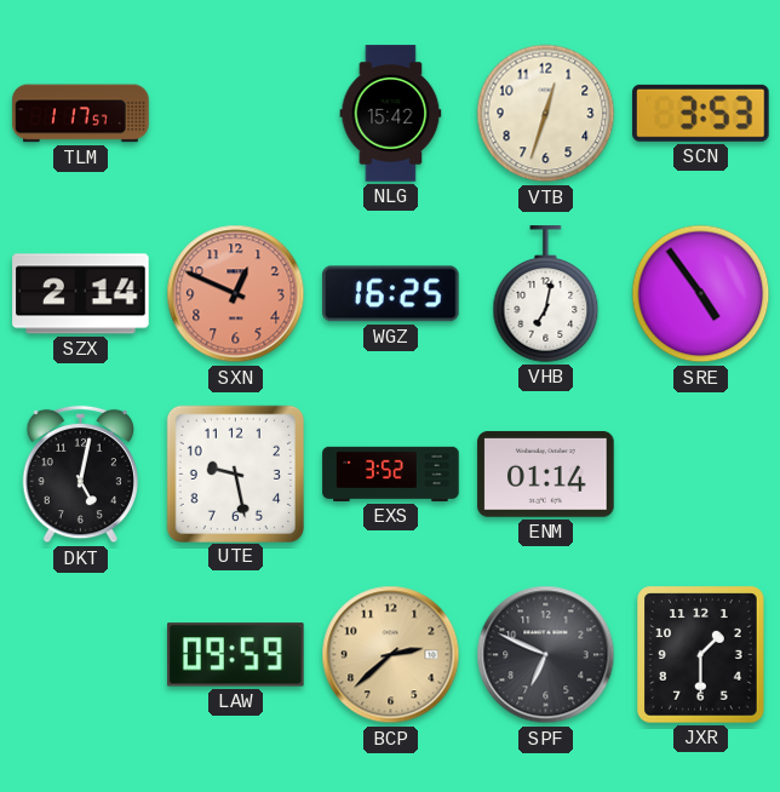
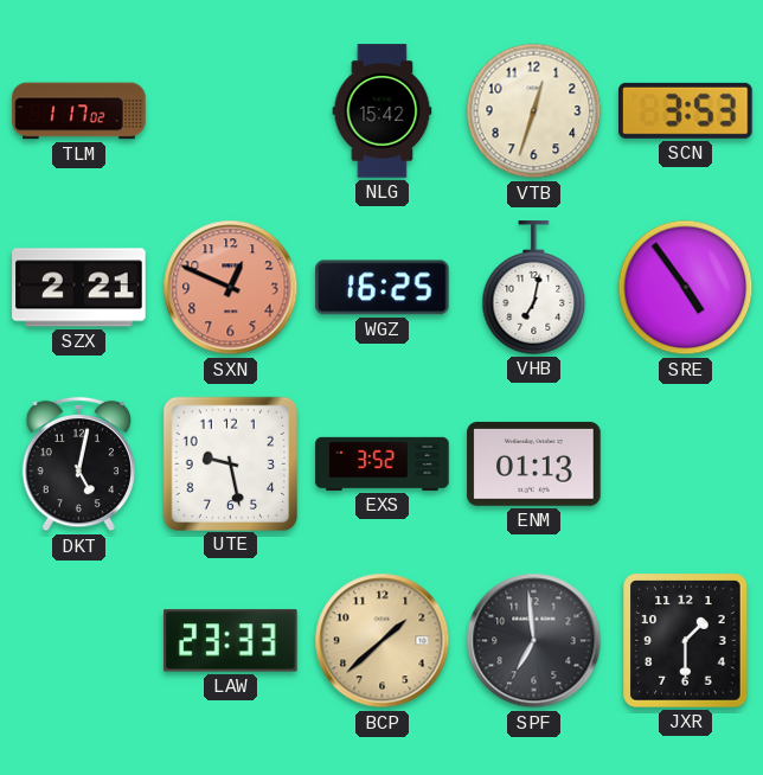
TLM: 1:17:57 -> 1:17:02 (79, 111)
SZX: 2:14 -> 2:21 (79, 288)
ENM: 01:14 -> 01:13 (534, 463)
LAW: 09:59 -> 23:33 (231, 641)
BCP: 2:38 -> 1:38 (383, 641)
SPF: 6:49 -> 6:59 (534, 641)
